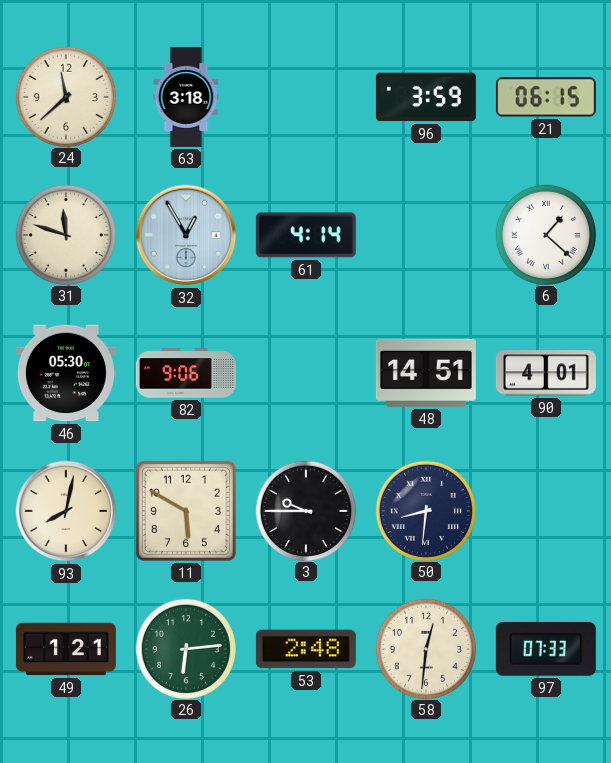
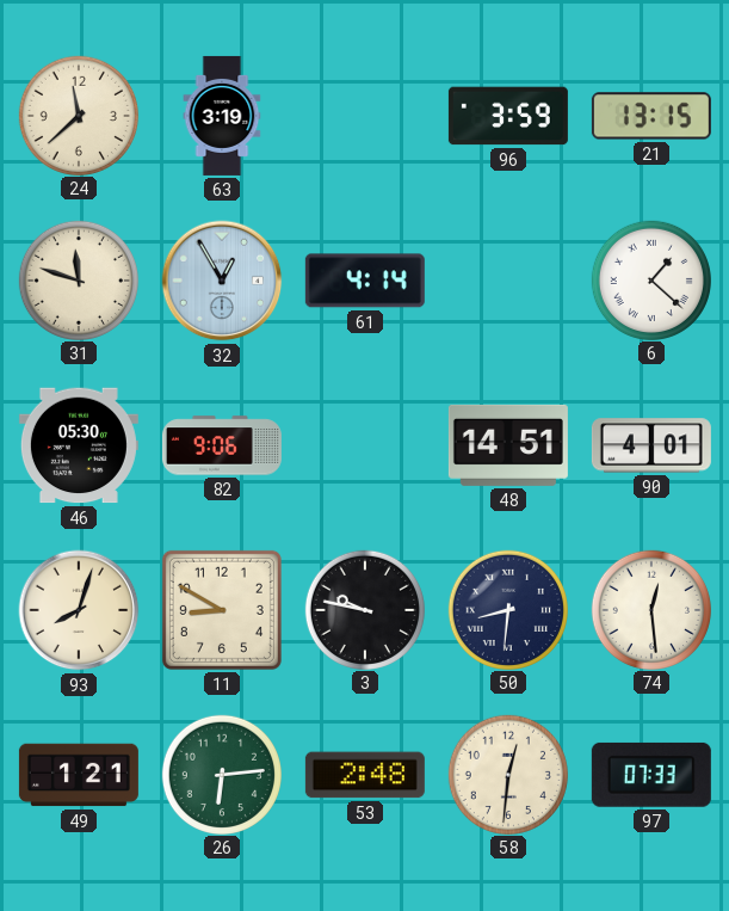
63: 3:18 -> 3:19 (222, 116)
21: 06:15 -> 13:15 (651, 116)
93: 8:02 -> 8:03 (79, 610)
11: 5:50 -> 8:50 (222, 610)
3: 9:45 -> 9:47 (364, 609)
74: none -> 12:29 (650, 609)
